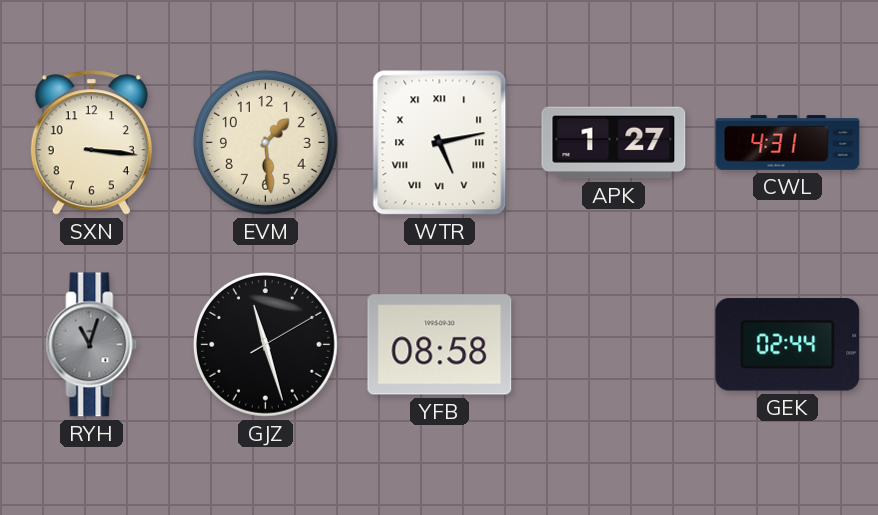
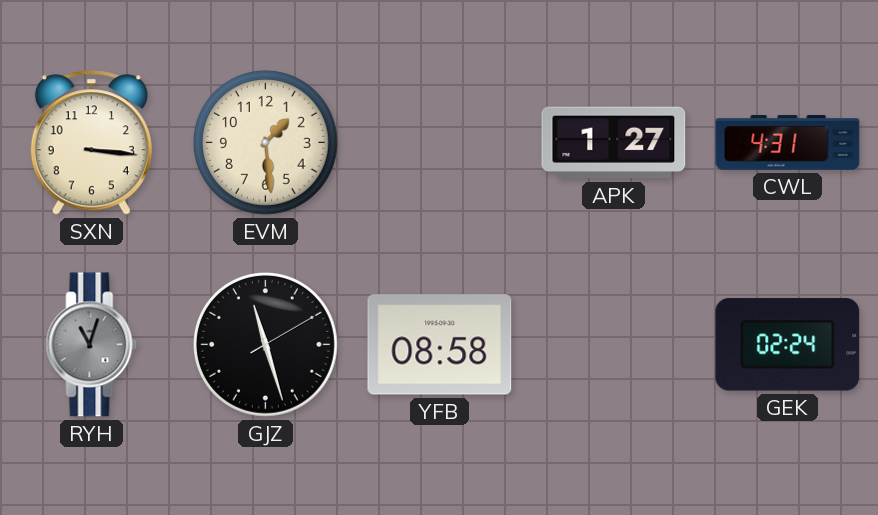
WTR: 5:13 -> none (440, 143)
GEK: 02:44 -> 02:24 (788, 345)
